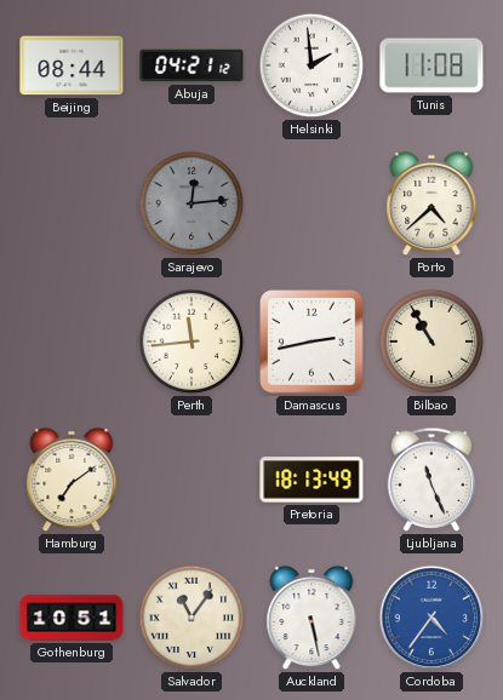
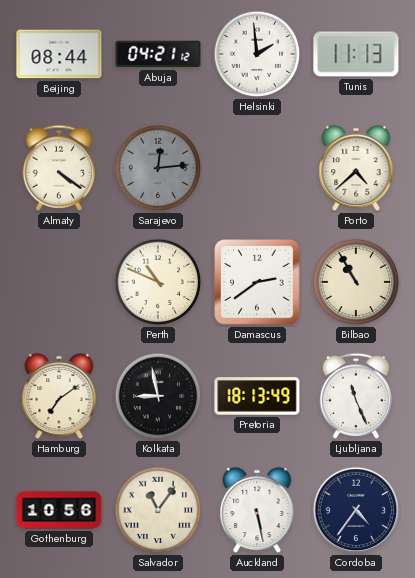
Tunis: 11:08 -> 11:13 (356, 54)
Almaty: none -> 4:21 (58, 168)
Perth: 11:44 -> 10:49 (158, 282)
Damascus: 2:43 -> 2:39 (257, 282)
Kolkata: none -> 8:58 (158, 396)
Gothenburg: 10:51 -> 10:56 (59, 510)
Cordoba dial: blue -> navy (356, 510)
